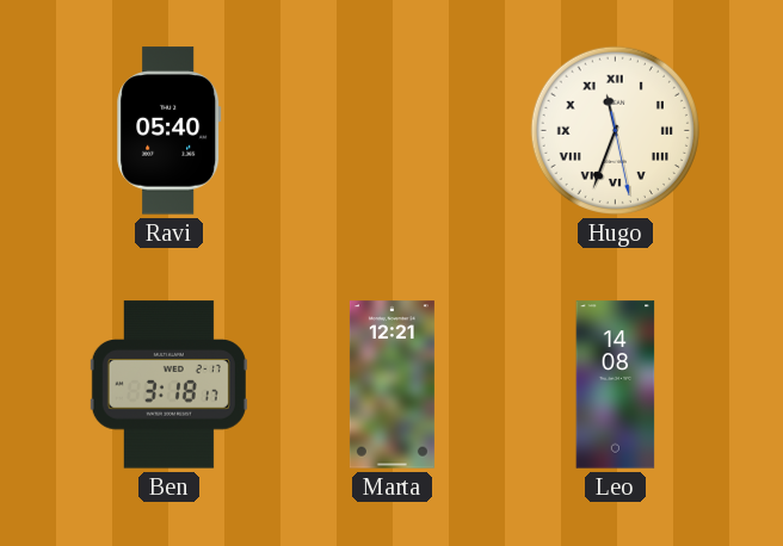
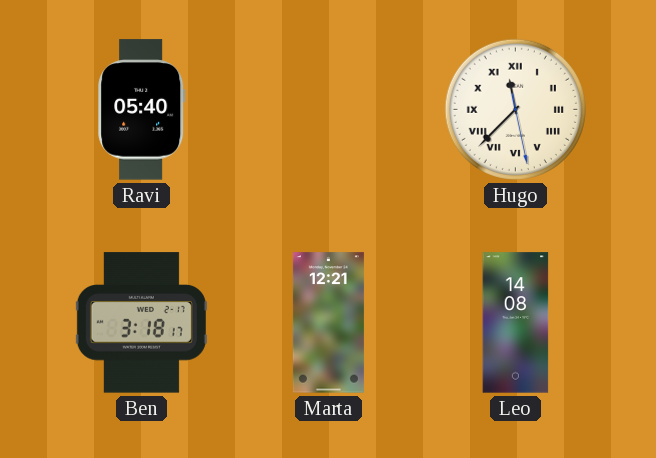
Hugo: 11:33 -> 11:37 (515, 109)
